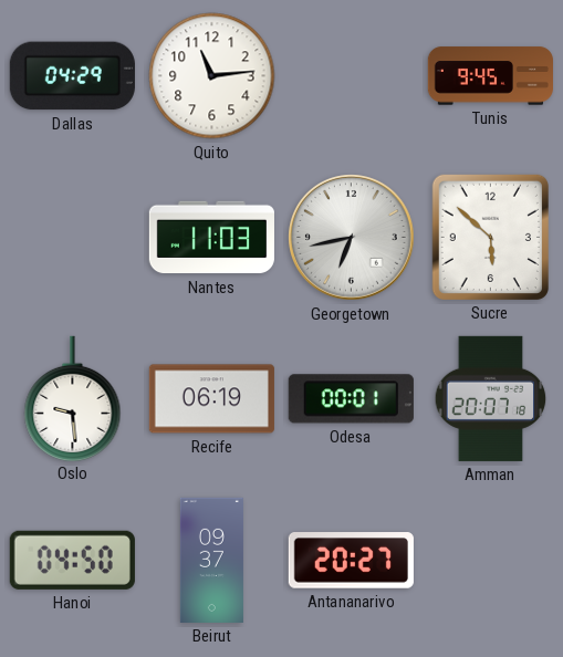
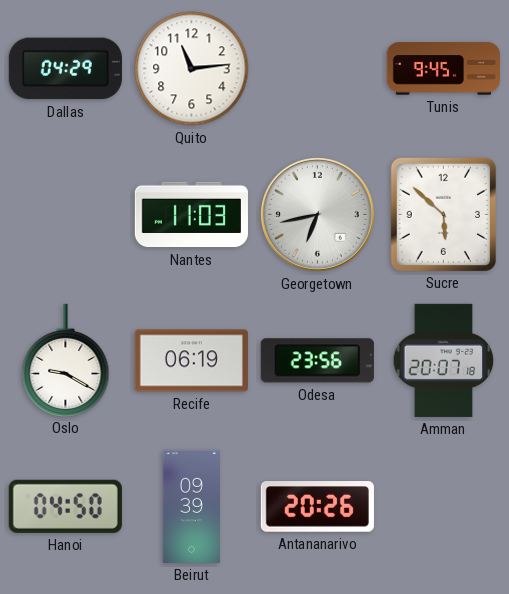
Oslo: 9:29 -> 9:20 (66, 360)
Odesa: 00:01 -> 23:56 (317, 361)
Beirut: 09:37 -> 09:39 (191, 506)
Antananarivo: 20:27 -> 20:26 (317, 507)
